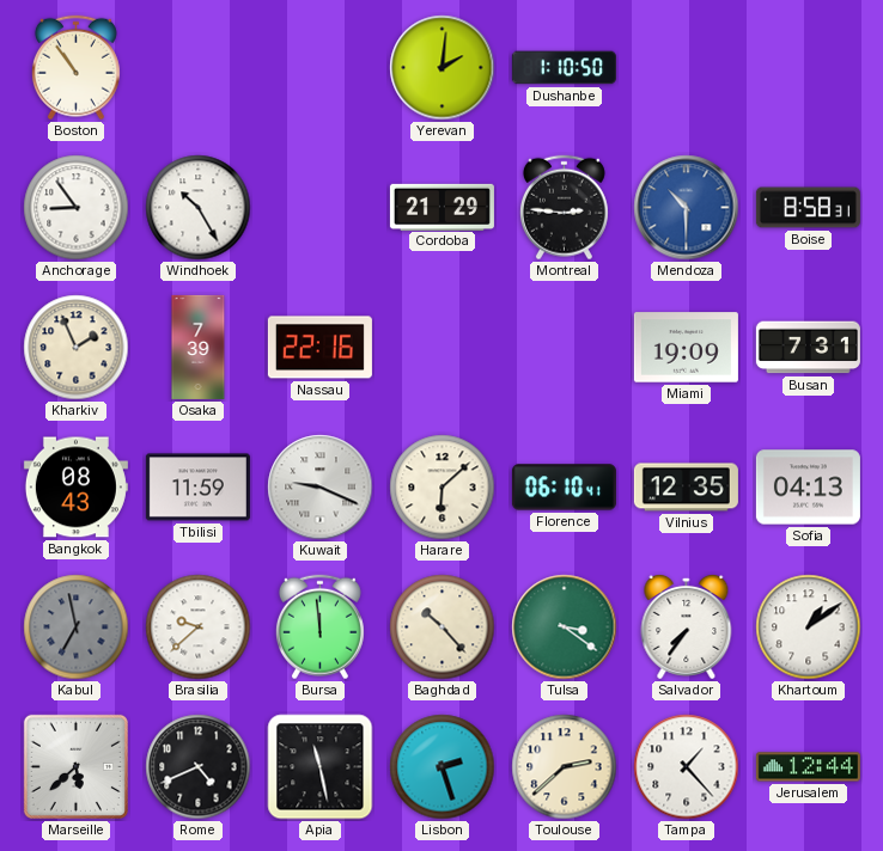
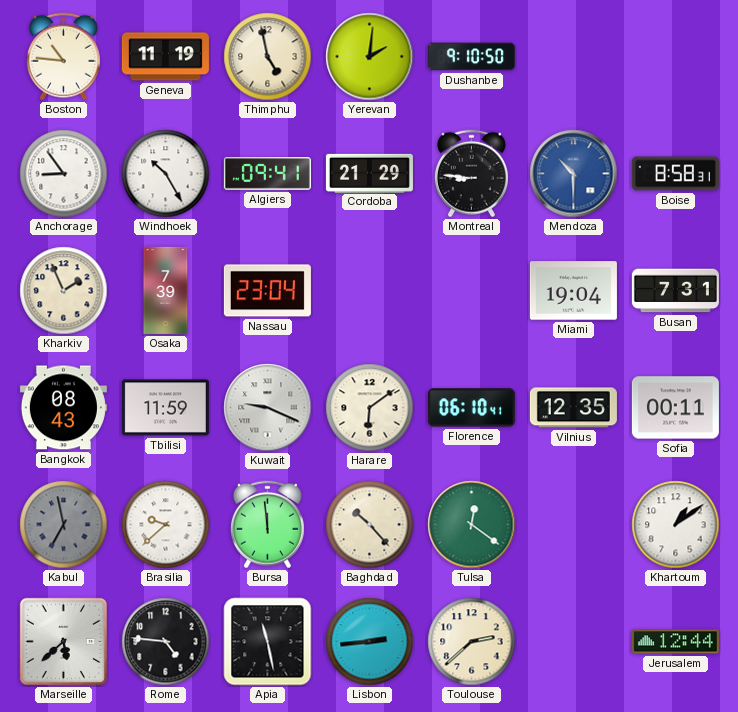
Boston: 10:54 -> 10:46 (63, 57)
Geneva: none -> 11:19 (165, 57)
Thimphu: none -> 4:58 (268, 57)
Dushanbe: 1:10 -> 9:10 (471, 57)
Algiers: none -> 09:41 (267, 174)
Montreal: 2:46 -> 8:46 (471, 174)
Nassau: 22:16 -> 23:04 (267, 291)
Miami: 19:09 -> 19:04 (573, 291)
Harare: 6:08 -> 6:09 (370, 408)
Sofia: 04:13 -> 00:11 (675, 408)
Tulsa: 3:21 -> 12:21 (472, 525)
Salvador: 7:36 -> none (687, 626)
Rome: 4:41 -> 4:46 (166, 642)
Lisbon: 2:27 -> 2:44 (370, 642)
Tampa: 1:23 -> none (687, 767)
